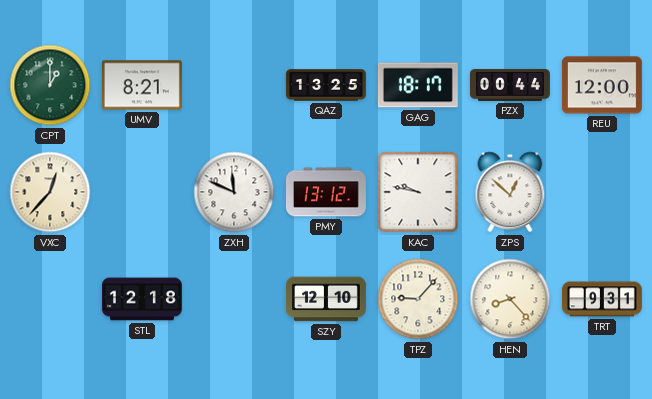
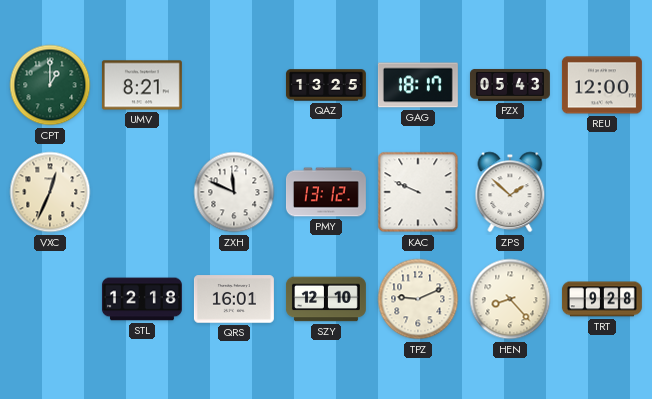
PZX: 00:44 -> 05:43 (510, 85)
VXC: 12:37 -> 12:34 (50, 192)
KAC: 9:47 -> 9:49 (418, 192)
ZPS: 12:52 -> 1:52 (510, 192)
QRS: none -> 16:01 (234, 299)
TPZ: 9:07 -> 9:11 (418, 299)
TRT: 9:31 -> 9:28 (602, 299)
